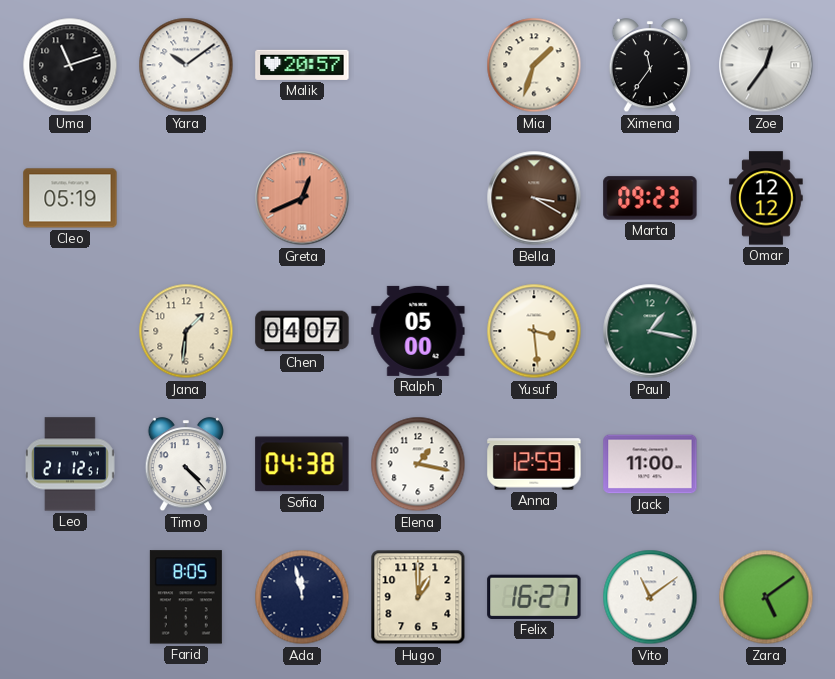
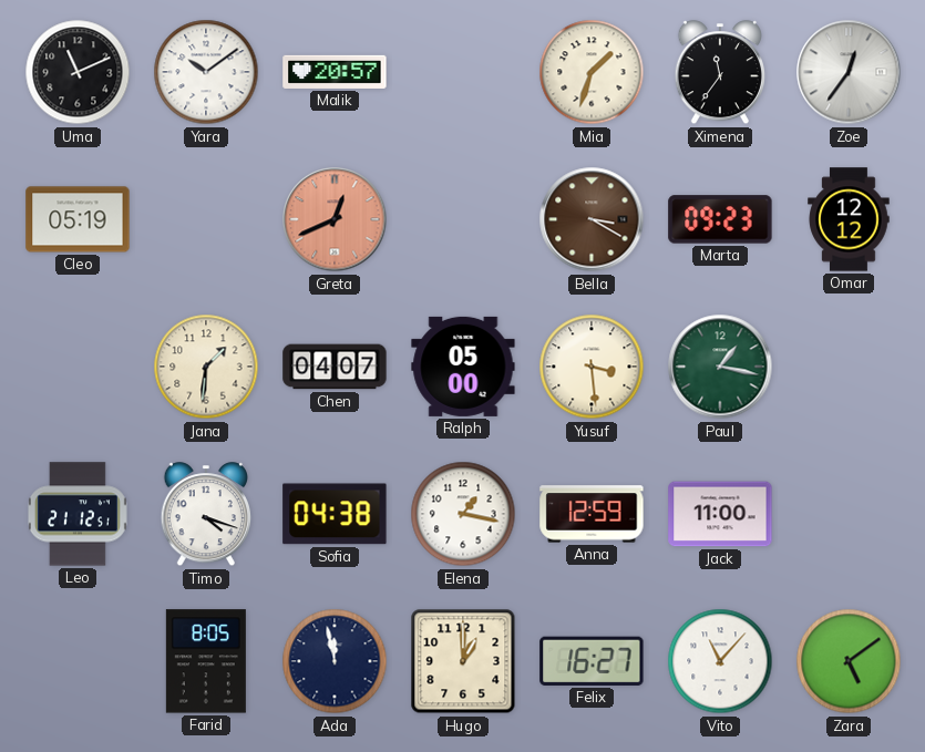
Uma: 11:12 -> 11:11 (78, 72)
Timo: 4:23 -> 4:18 (205, 515)
Vito: 11:09 -> 11:07 (720, 661)
